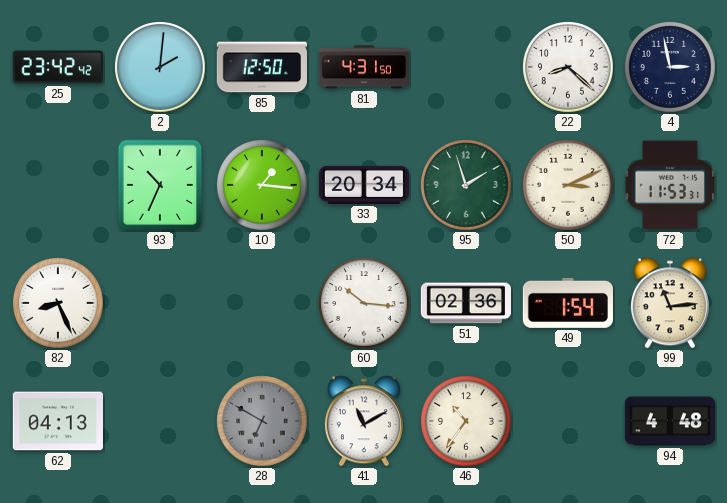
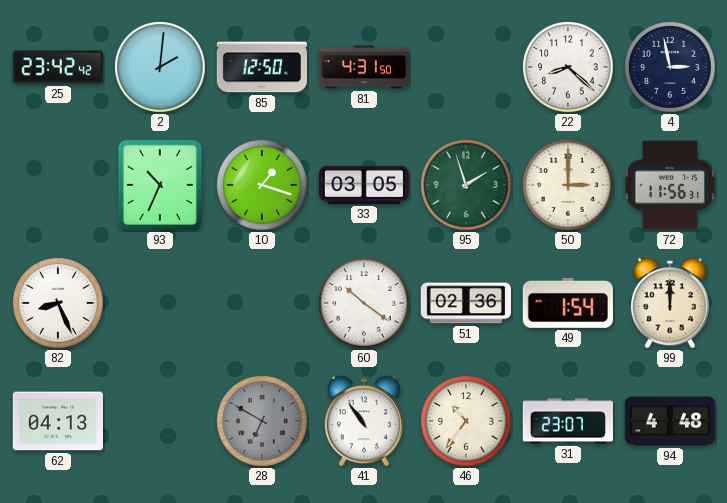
10: 1:16 -> 1:18 (262, 185)
33: 20:34 -> 03:05 (364, 185)
50: 3:11 -> 3:00 (568, 185)
72: 11:53 -> 11:56 (670, 185)
60: 10:16 -> 10:21 (364, 303)
99: 11:14 -> 12:00 (670, 303)
41: 11:10 -> 10:54 (364, 421)
31: none -> 23:07 (568, 421)
